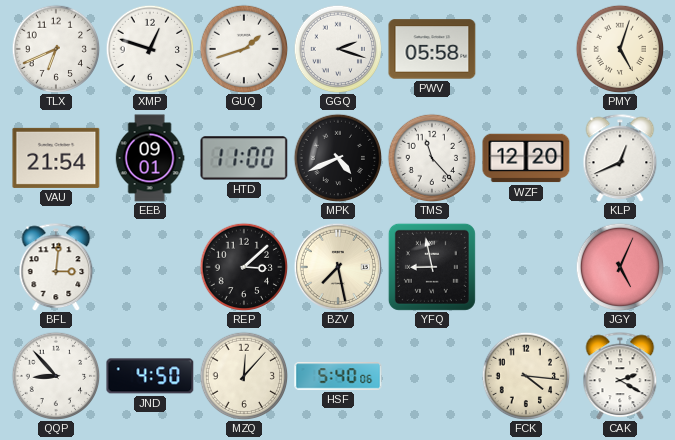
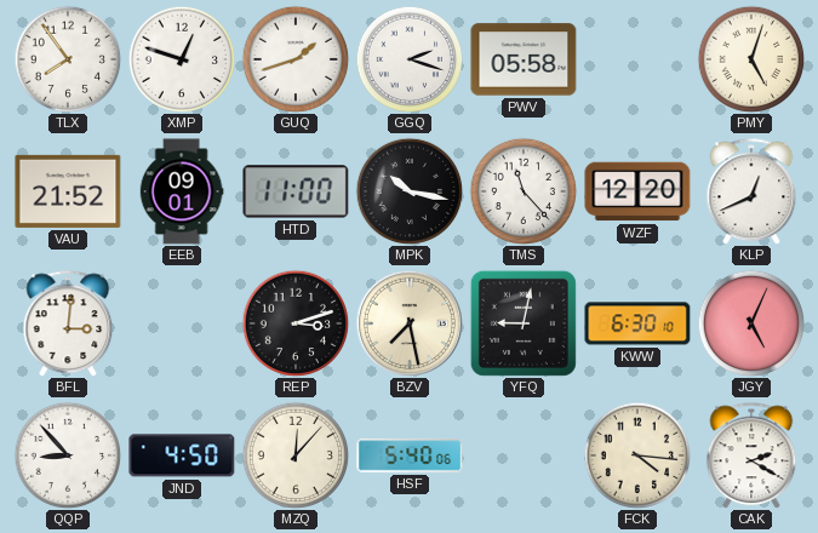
TLX: 6:41 -> 7:54 (68, 59)
VAU: 21:54 -> 21:52 (68, 191)
MPK: 4:41 -> 10:17 (410, 191)
REP: 3:08 -> 3:12 (296, 323)
YFQ: 8:58 -> 9:02 (524, 323)
KWW: none -> 6:30 (637, 323)
